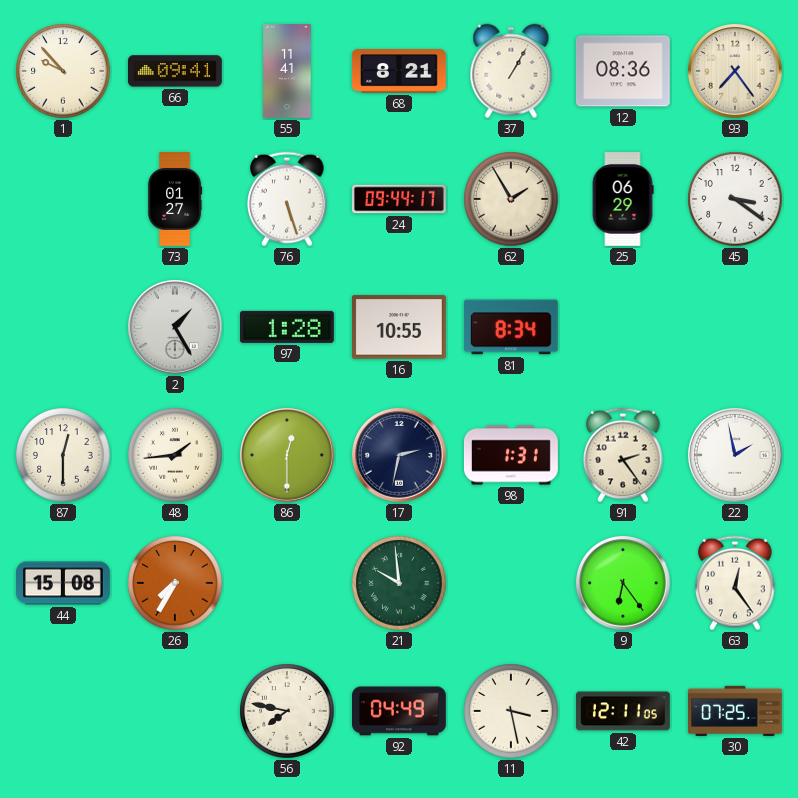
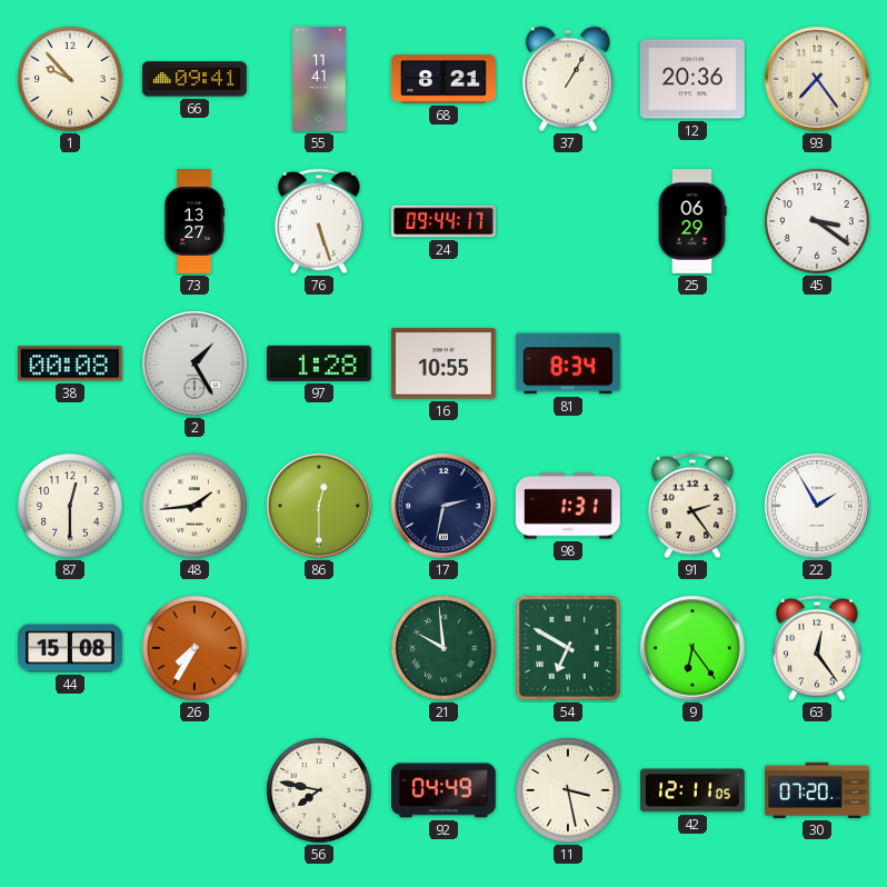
12: 08:36 -> 20:36 (692, 79)
73: 01:27 -> 13:27 (195, 222)
62: 1:55 -> none (511, 199)
38: none -> 00:08 (70, 363)
22: 1:58 -> 1:55 (818, 507)
54: none -> 6:50 (568, 648)
30: 07:25 -> 07:20 (818, 790)
